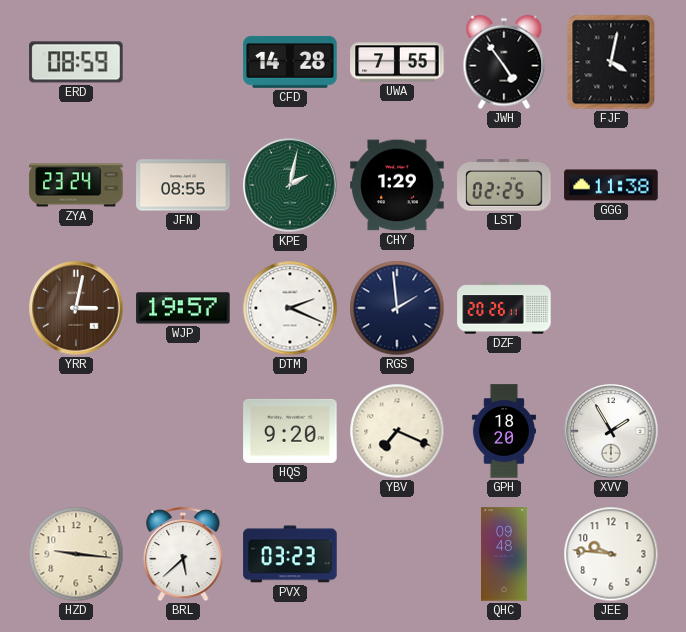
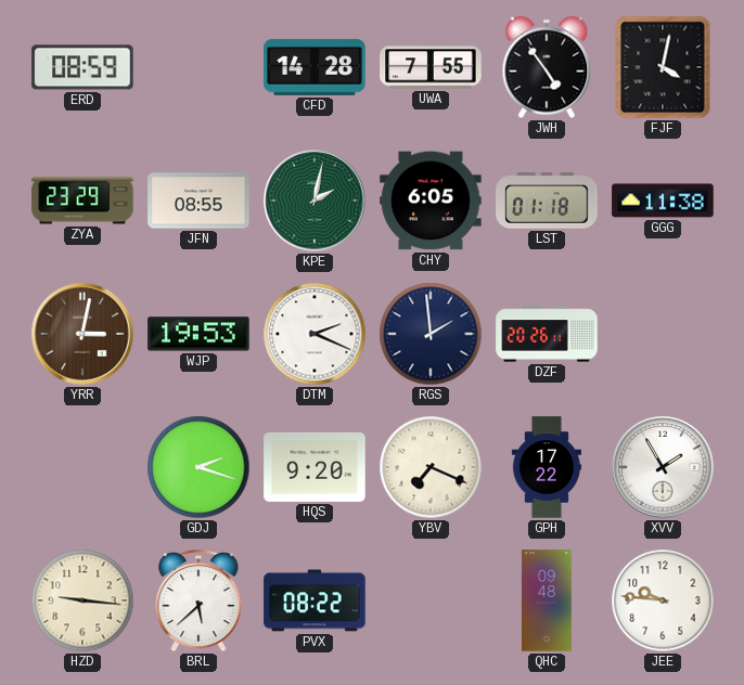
ZYA: 23:24 -> 23:29 (82, 201)
CHY: 1:29 -> 6:05 (431, 201)
LST: 02:25 -> 01:18 (547, 201)
WJP: 19:57 -> 19:53 (198, 334)
GDJ: none -> 2:18 (198, 467)
GPH: 18:20 -> 17:22 (547, 467)
PVX: 03:23 -> 08:22 (315, 600)
